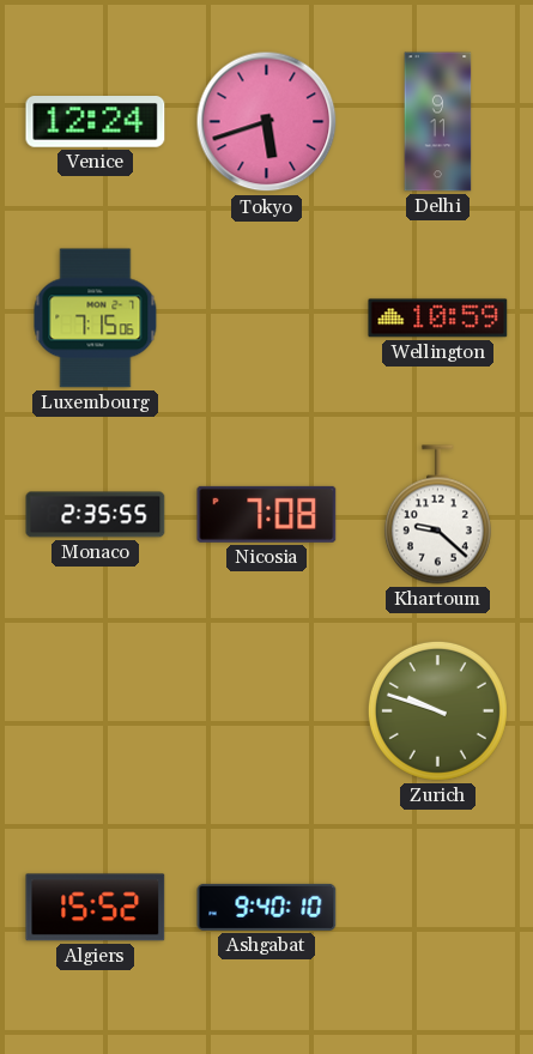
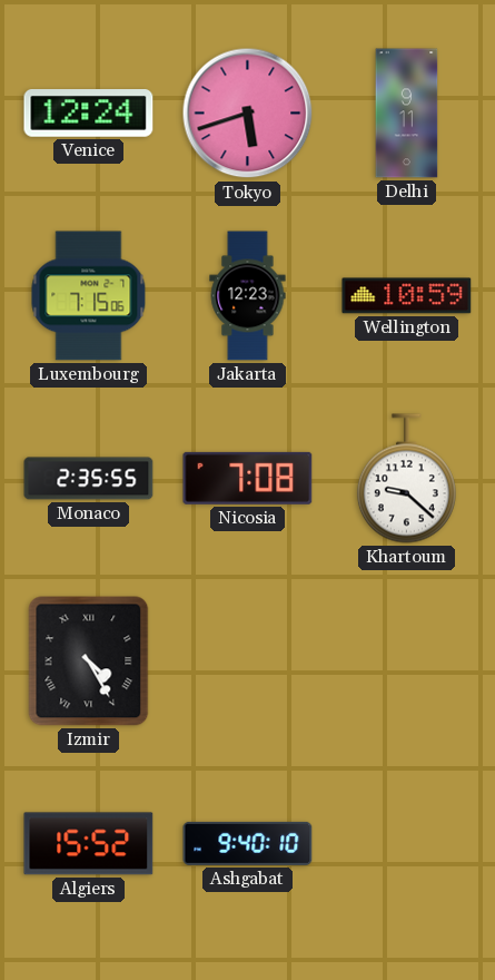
Jakarta: none -> 12:23 (248, 296)
Izmir: none -> 4:25 (89, 661)
Zurich: 9:48 -> none (437, 710)
